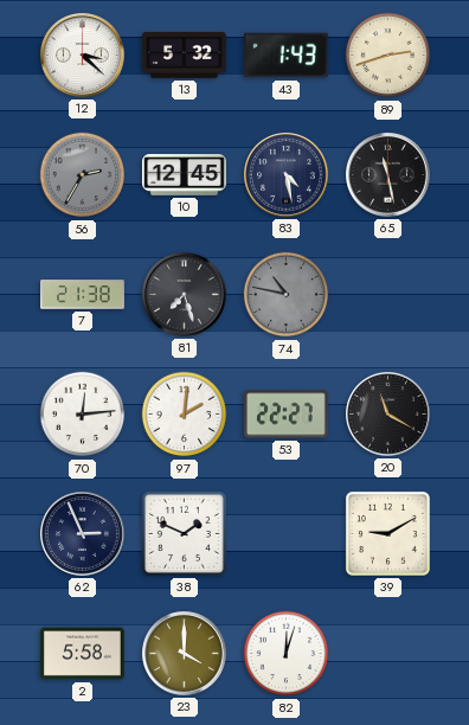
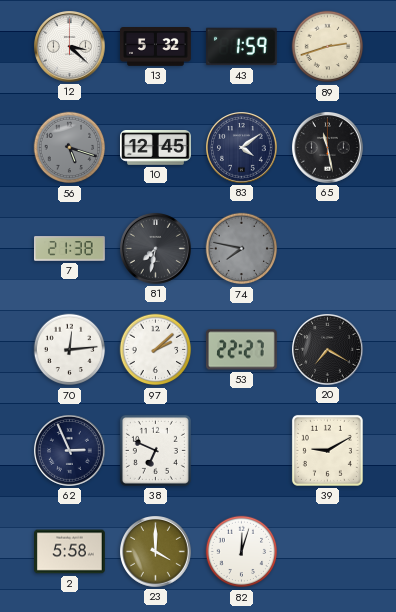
43: 1:43 -> 1:59 (241, 47)
56: 2:35 -> 5:18 (70, 148)
83: 4:28 -> 4:09 (242, 148)
81: 7:27 -> 7:32 (156, 249)
74: 10:47 -> 7:47 (242, 249)
97: 2:01 -> 2:08 (156, 350)
20: 11:20 -> 7:20 (328, 350)
38: 1:49 -> 6:49 (155, 450)
